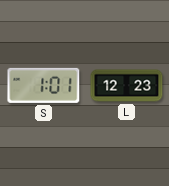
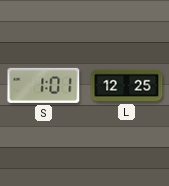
L: 12:23 -> 12:25 (127, 86)
